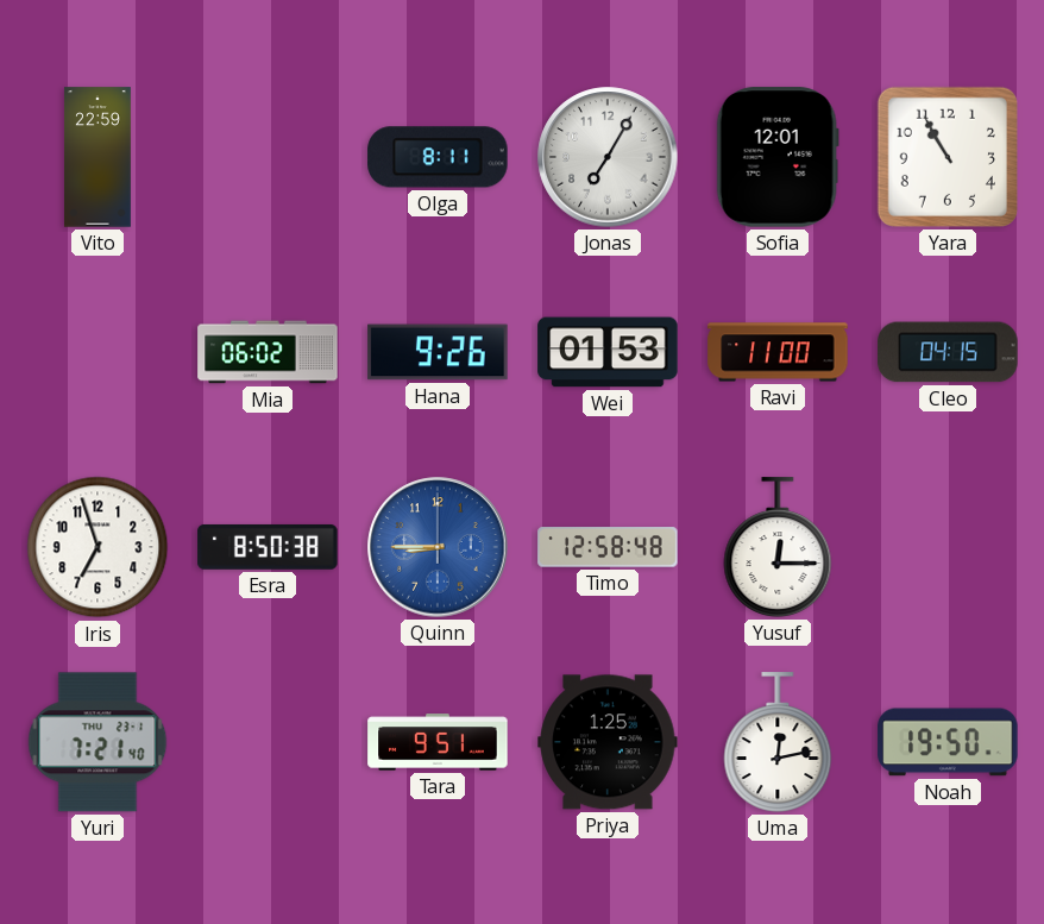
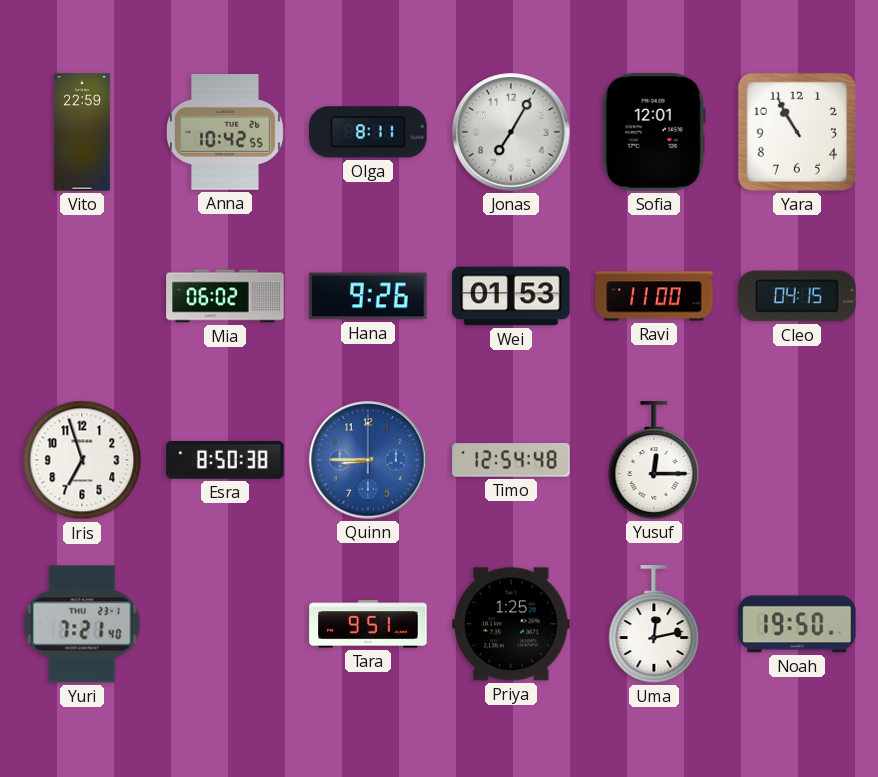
Anna: none -> 10:42 (225, 133)
Timo: 12:58 -> 12:54 (511, 460)
